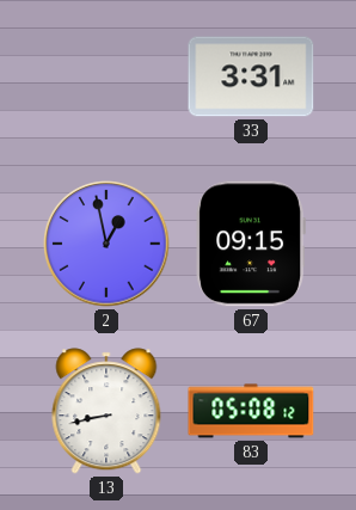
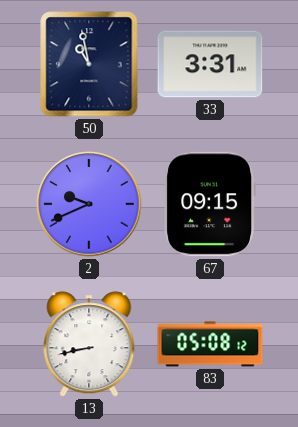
50: none -> 10:58 (89, 64)
2: 12:58 -> 9:41 (89, 204)
